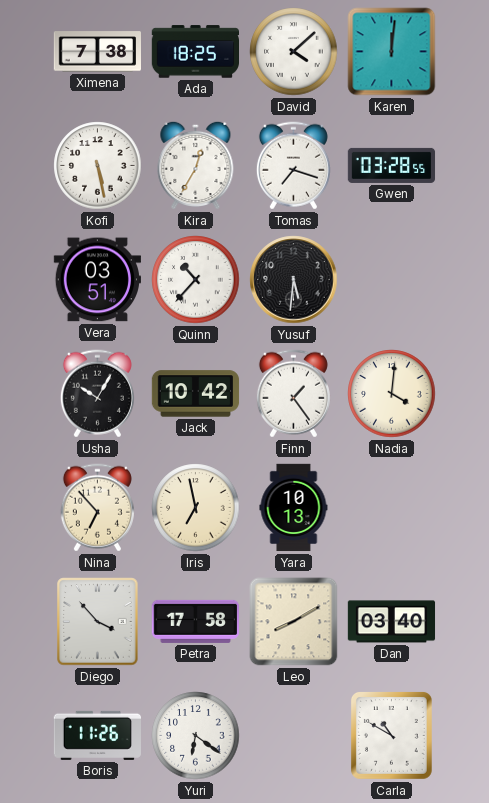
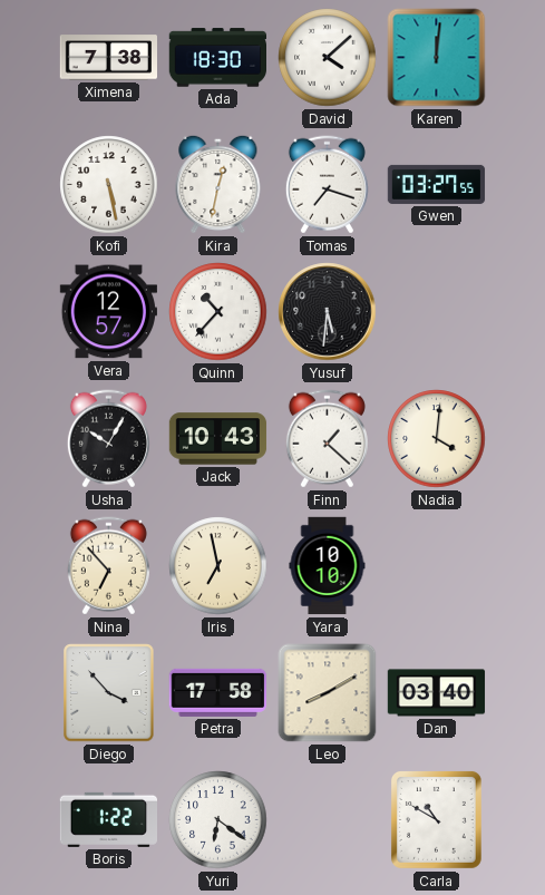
Ada: 18:25 -> 18:30 (217, 58)
Kira: 12:35 -> 12:32 (218, 184)
Gwen: 03:28 -> 03:27 (437, 184)
Vera: 03:51 -> 12:57 (108, 312)
Jack: 10:42 -> 10:43 (218, 439)
Finn: 1:24 -> 1:22 (327, 439)
Yara: 10:13 -> 10:10 (328, 566)
Boris: 11:26 -> 1:22 (108, 819)
